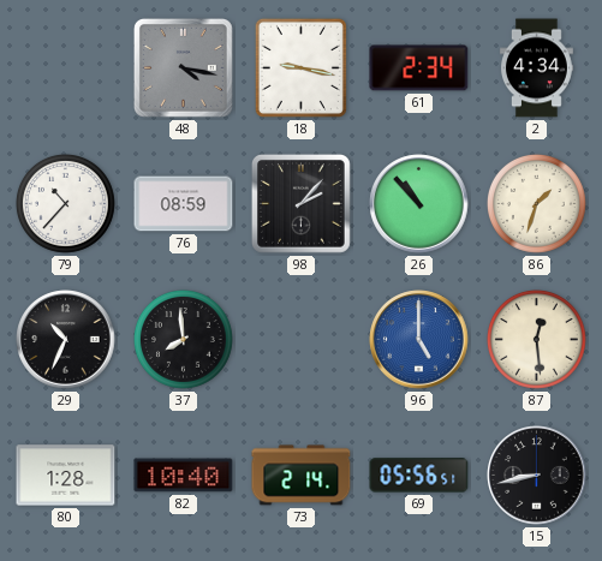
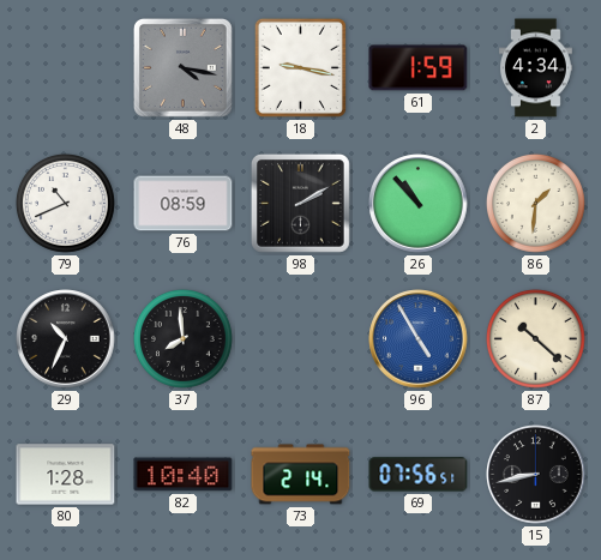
61: 2:34 -> 1:59 (419, 68)
79: 10:37 -> 10:41 (65, 203)
98: 2:07 -> 2:10 (300, 203)
86: 1:33 -> 1:31 (535, 203)
96: 5:00 -> 4:55 (419, 339)
87: 12:29 -> 10:22 (535, 338)
69: 05:56 -> 07:56 (419, 475)
